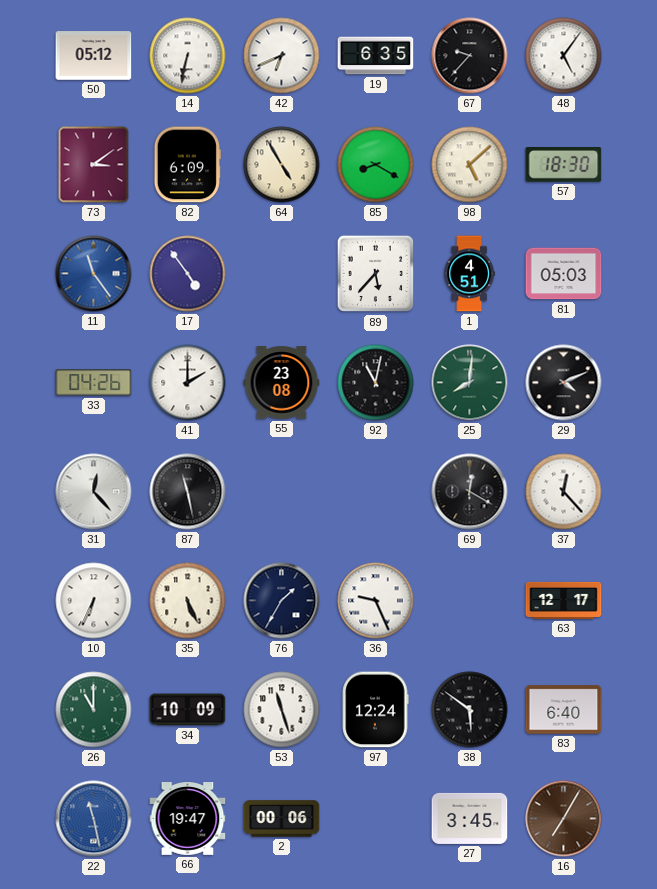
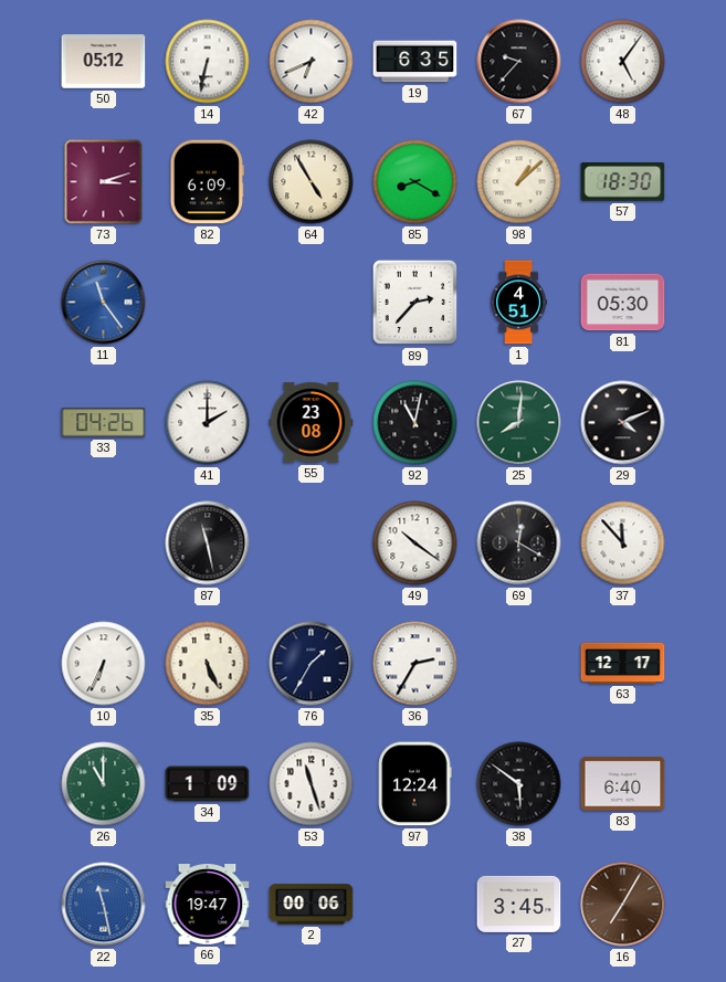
73: 3:09 -> 3:12 (104, 182)
98: 5:08 -> 1:08 (519, 182)
17: 4:54 -> none (188, 274)
89: 5:37 -> 2:37 (415, 303)
81: 05:03 -> 05:30 (623, 303)
31: 12:23 -> none (94, 492)
49: none -> 10:21 (415, 543)
37: 12:23 -> 11:53 (623, 543)
36: 9:26 -> 2:35 (415, 664)
34: 10:09 -> 1:09 (208, 784)
